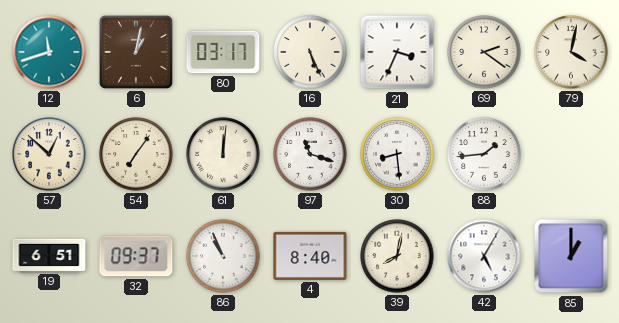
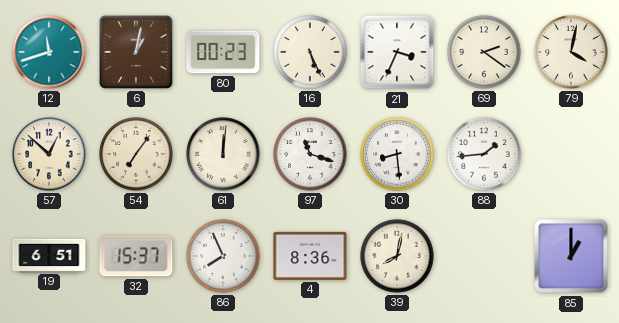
80: 03:17 -> 00:23 (223, 52)
32: 09:37 -> 15:37 (136, 256)
86: 10:56 -> 7:56 (223, 256)
4: 8:40 -> 8:36 (310, 256)
42: 5:05 -> none (484, 256)
